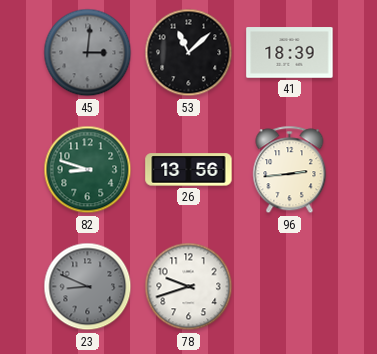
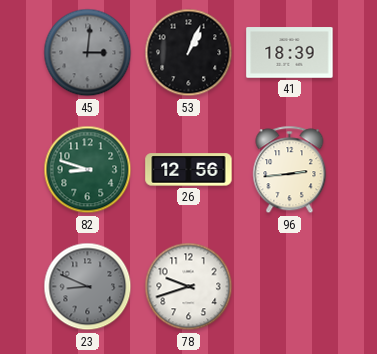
53: 11:08 -> 1:04 (189, 53)
26: 13:56 -> 12:56 (189, 170)
